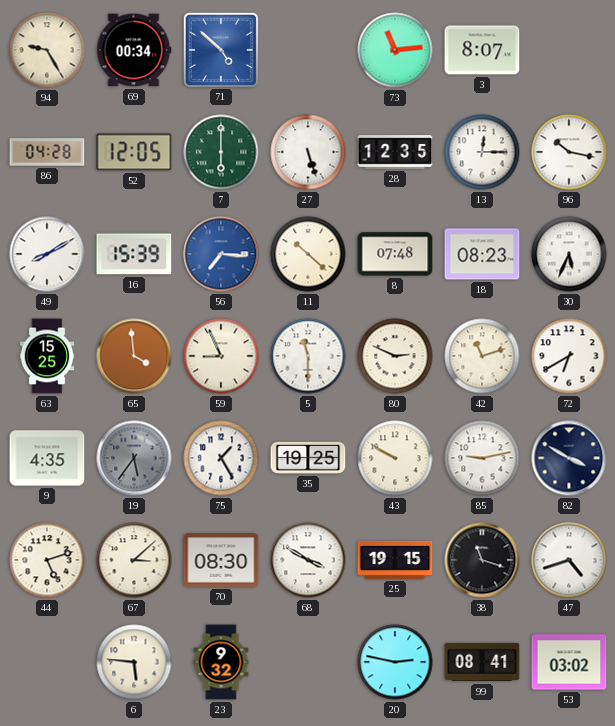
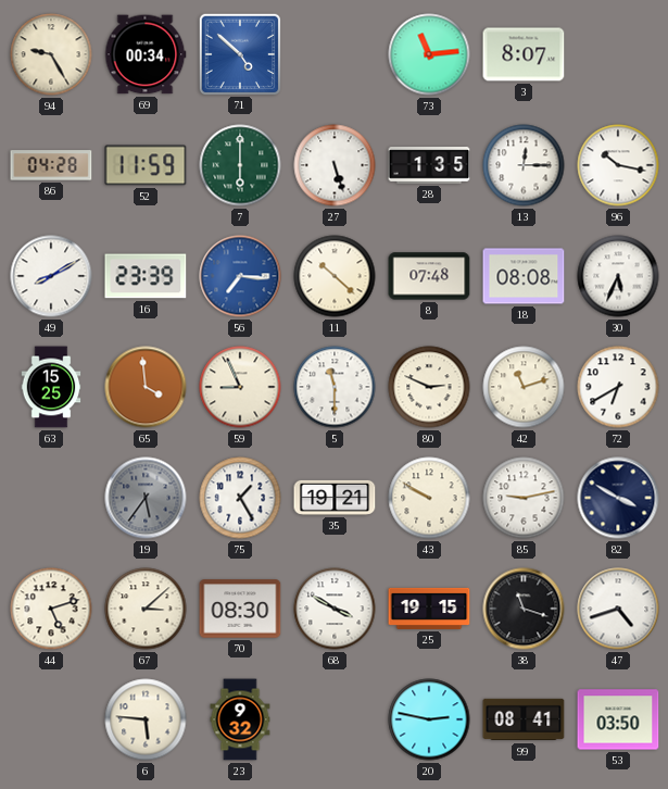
52: 12:05 -> 11:59 (146, 165)
28: 12:35 -> 1:35 (429, 165)
16: 15:39 -> 23:39 (146, 276)
18: 08:23 -> 08:08 (524, 276)
9: 4:35 -> none (47, 458)
35: 19:25 -> 19:21 (335, 498)
53: 03:02 -> 03:50 (618, 719)
